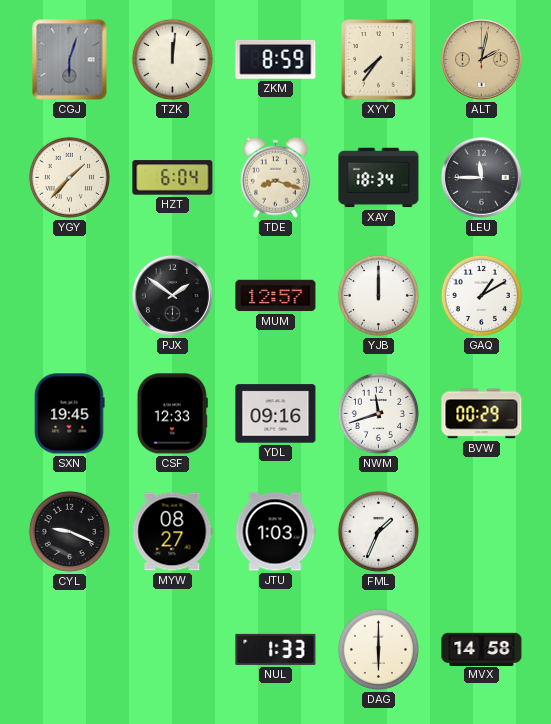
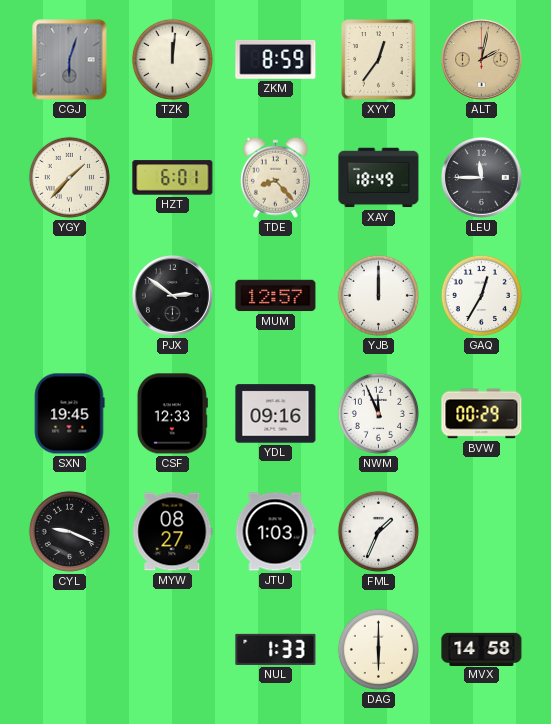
XYY: 7:36 -> 12:36 (379, 60)
HZT: 6:04 -> 6:01 (173, 178)
TDE: 8:18 -> 8:23 (275, 177)
XAY: 18:34 -> 18:49 (379, 178)
PJX: 1:51 -> 2:51 (172, 295)
GAQ: 1:10 -> 12:35 (481, 295)
NWM: 11:42 -> 11:56 (378, 413)
